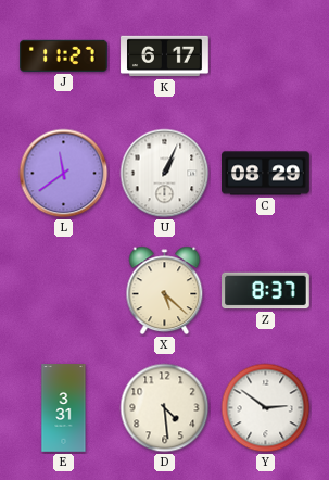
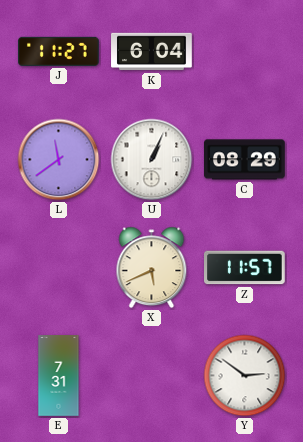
K: 6:17 -> 6:04 (152, 52)
X: 5:22 -> 5:41 (152, 268)
Z: 8:37 -> 11:57 (245, 268)
E: 3:31 -> 7:31 (59, 376)
D: 4:29 -> none (165, 408)
